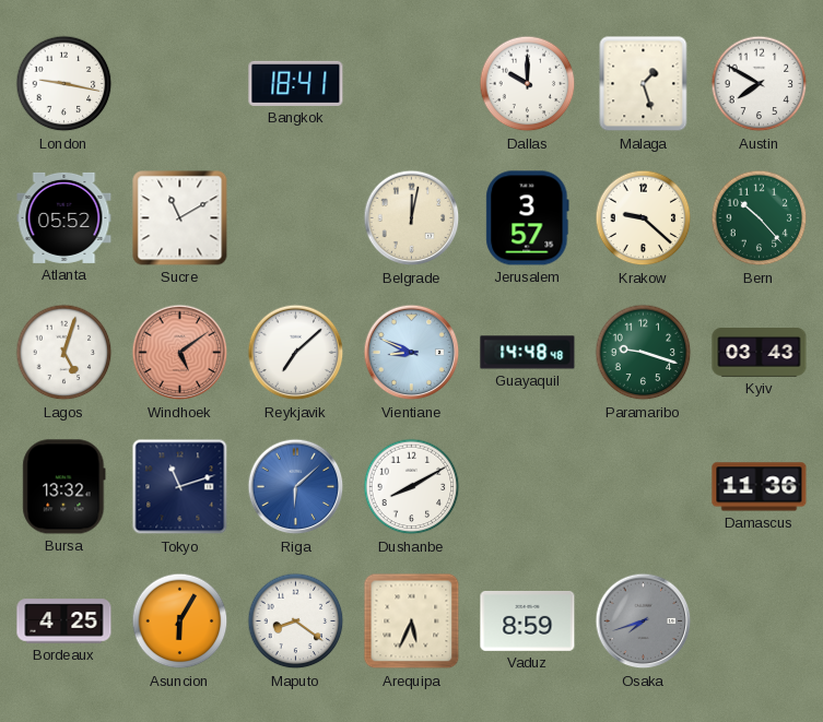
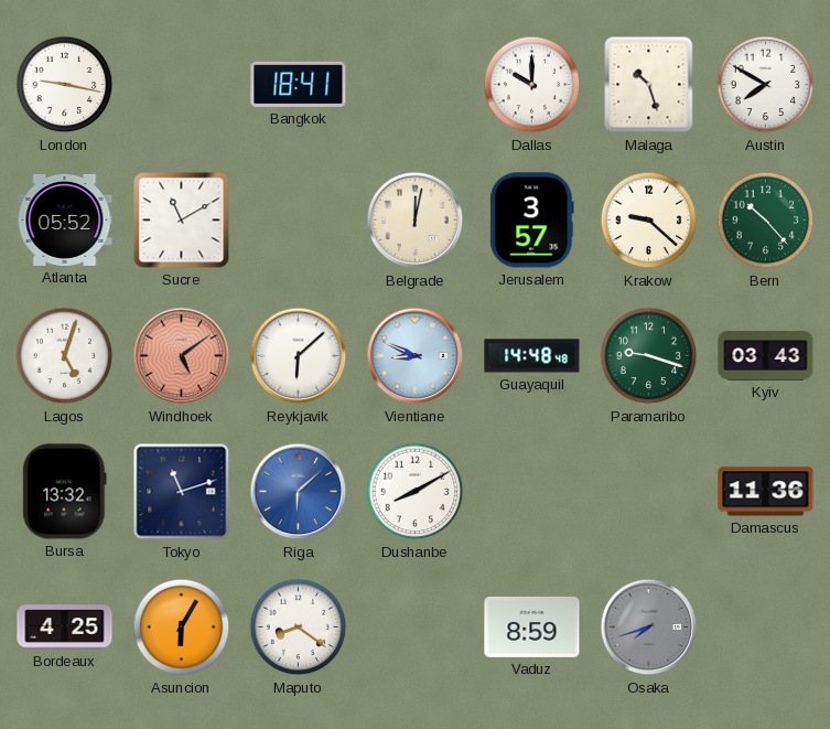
Malaga: 1:27 -> 10:27 (649, 85)
Reykjavik: 7:08 -> 6:08 (299, 356)
Arequipa: 5:34 -> none (412, 622)
